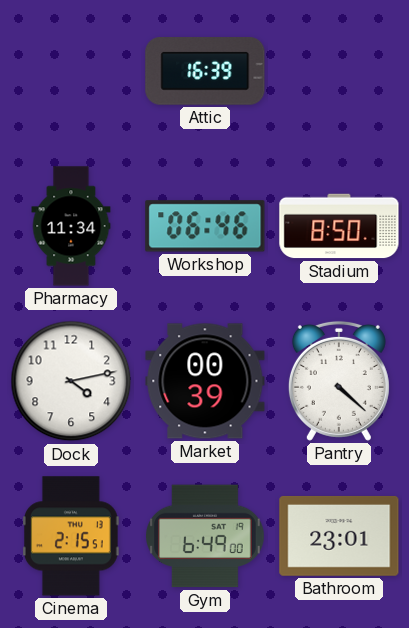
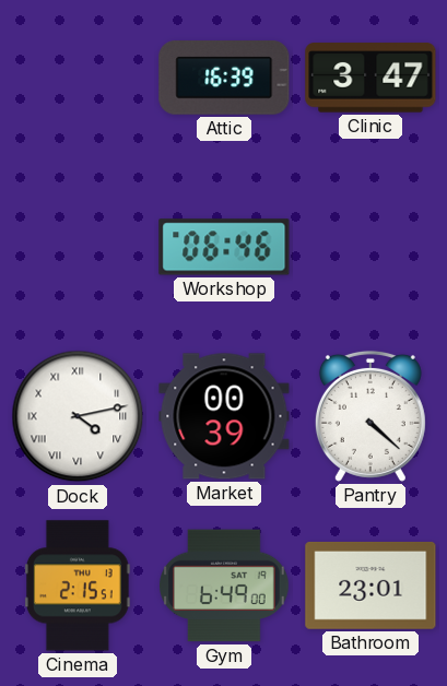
Clinic: none -> 3:47 (370, 78)
Pharmacy: 11:34 -> none (71, 226)
Stadium: 8:50 -> none (339, 226)
Dock numerals: Arabic -> Roman (78, 416)
